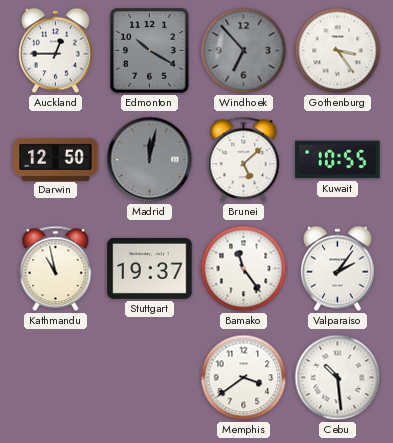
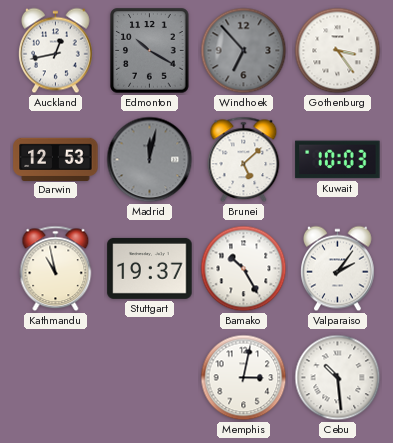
Auckland: 12:45 -> 12:43 (56, 51)
Darwin: 12:50 -> 12:53 (56, 159)
Kuwait: 10:55 -> 10:03 (338, 160)
Bamako: 11:24 -> 10:25 (244, 269)
Memphis: 3:39 -> 3:02 (244, 378)
